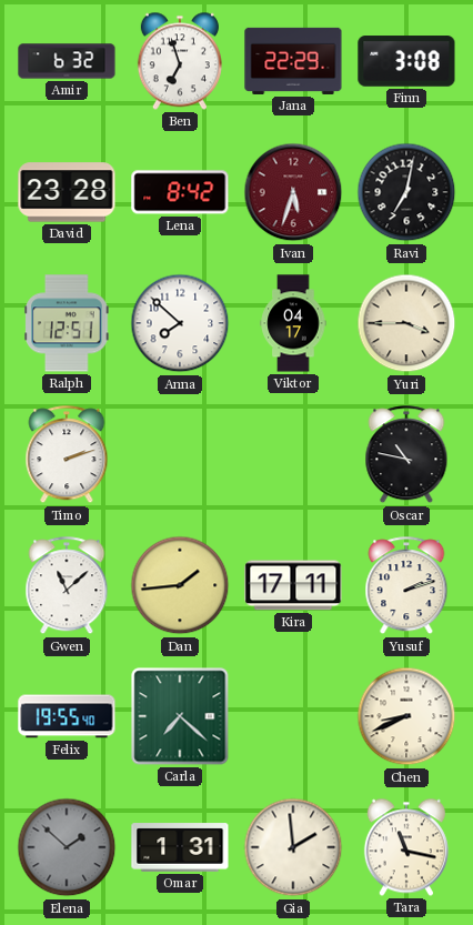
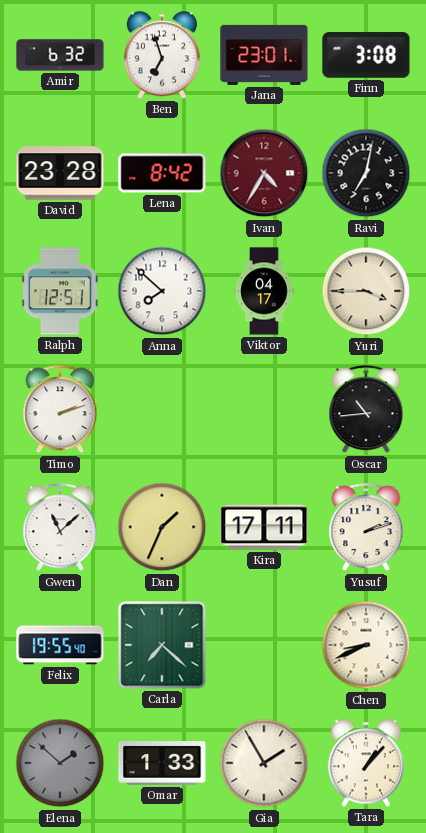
Jana: 22:29 -> 23:01 (264, 55)
Ivan: 5:33 -> 4:35 (264, 173)
Oscar: 10:47 -> 10:44 (366, 410)
Dan: 1:44 -> 1:34 (162, 527)
Omar: 1:31 -> 1:33 (162, 763)
Gia: 1:59 -> 1:55 (264, 763)
Tara: 11:17 -> 1:07 (366, 763)
